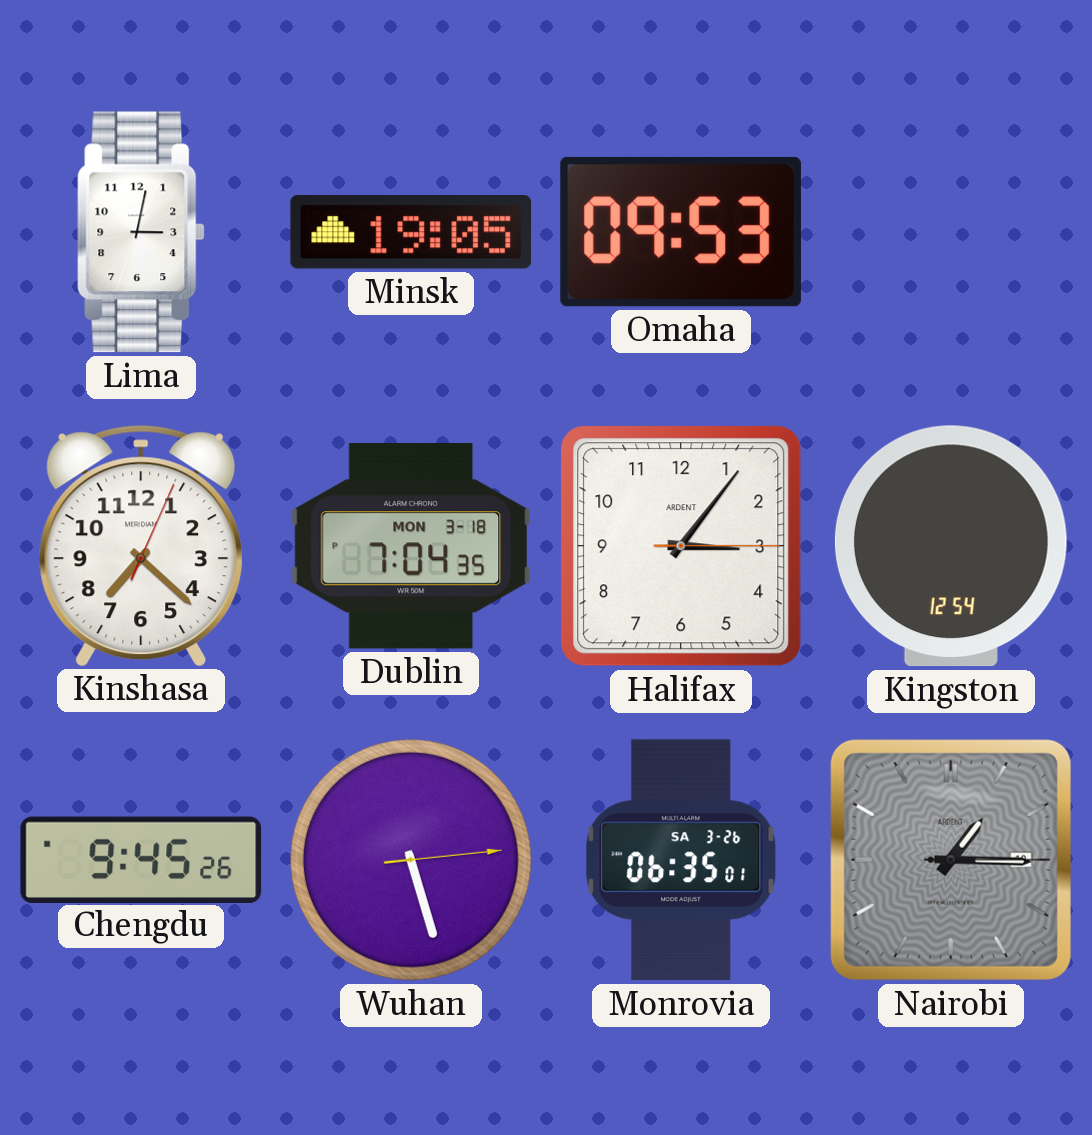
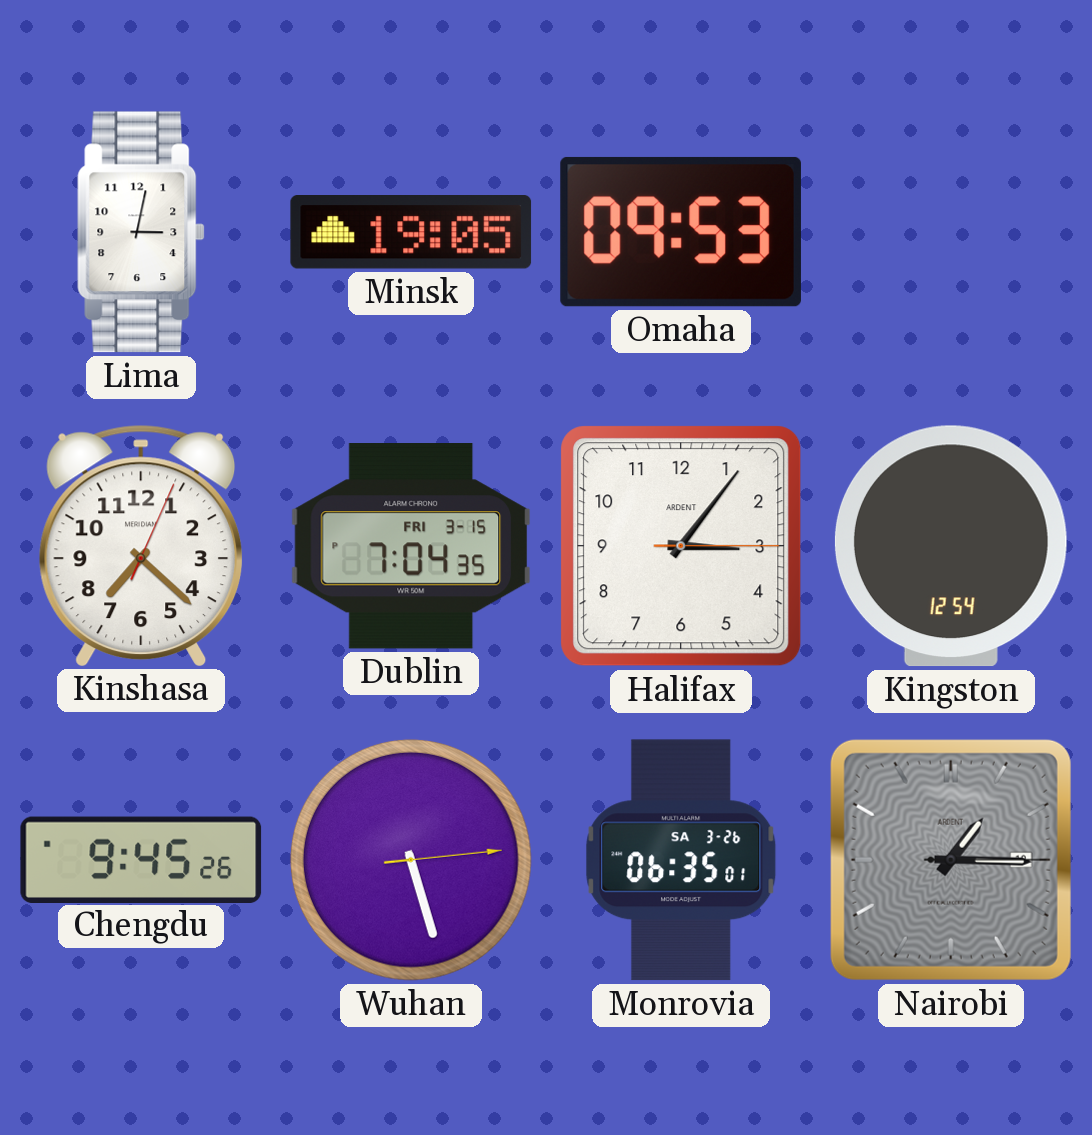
Dublin date: MON 3-18 -> FRI 3-15 (411, 546)
